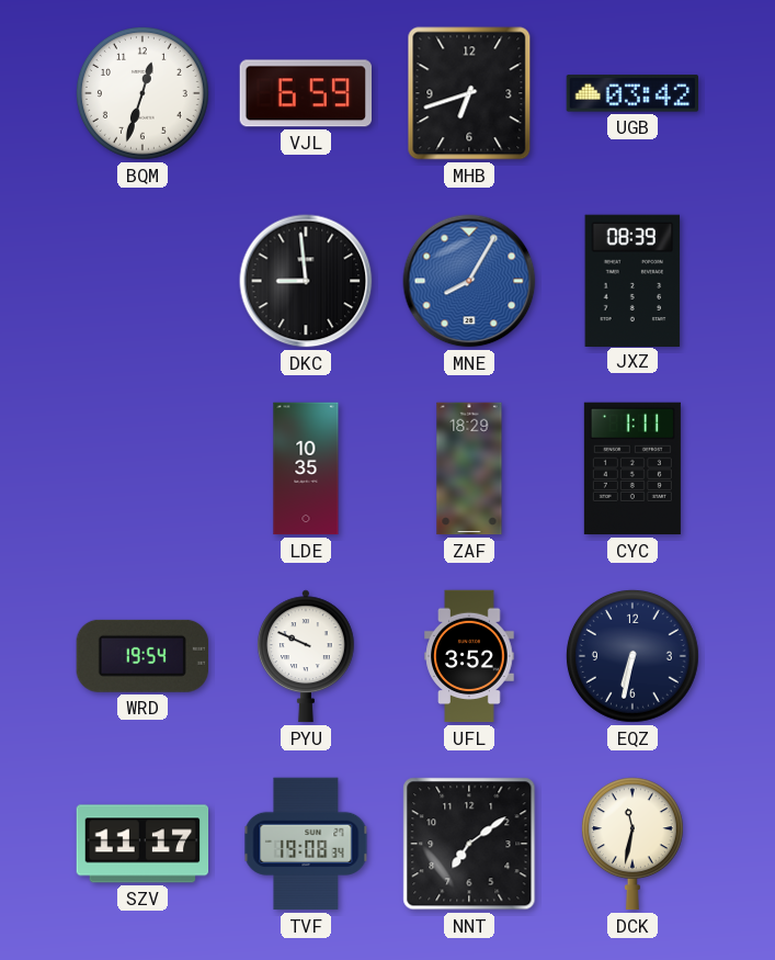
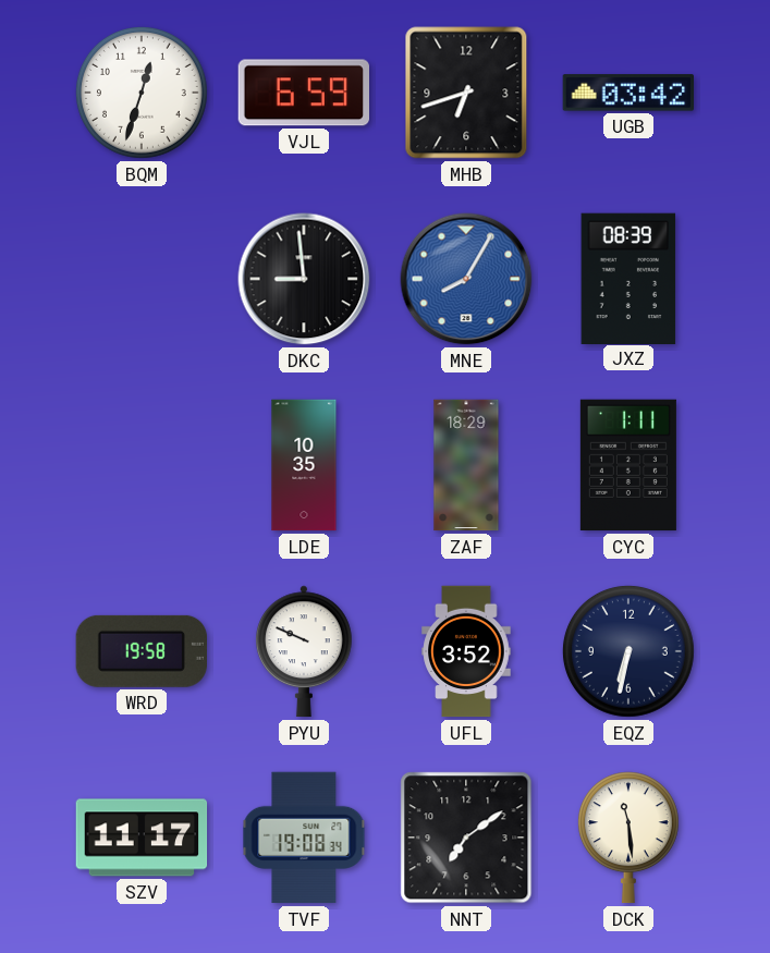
WRD: 19:54 -> 19:58 (142, 651)
DCK: 11:32 -> 11:29 (628, 838)
